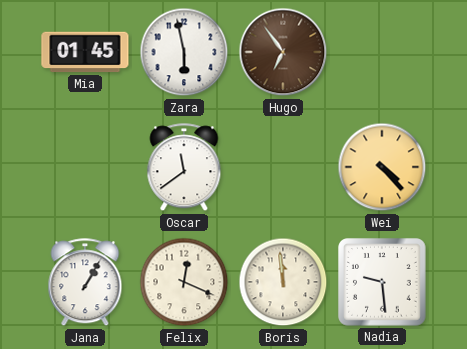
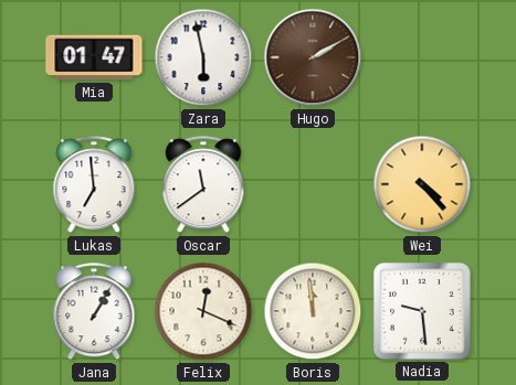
Mia: 01:45 -> 01:47 (94, 57)
Hugo: 6:54 -> 2:10 (313, 57)
Lukas: none -> 6:59 (94, 185)
